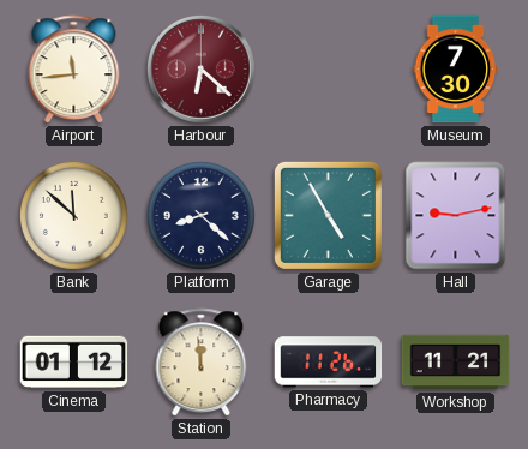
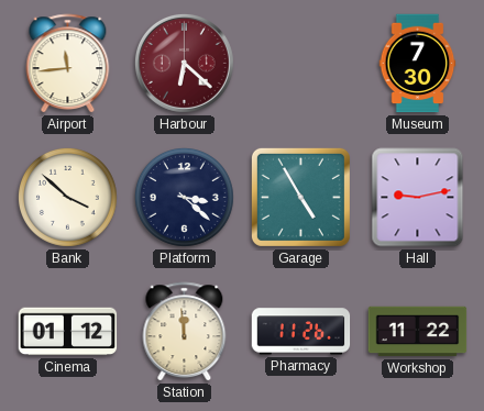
Bank: 11:52 -> 3:52 (67, 197)
Platform: 8:22 -> 3:22 (184, 197)
Workshop: 11:21 -> 11:22 (418, 332)
